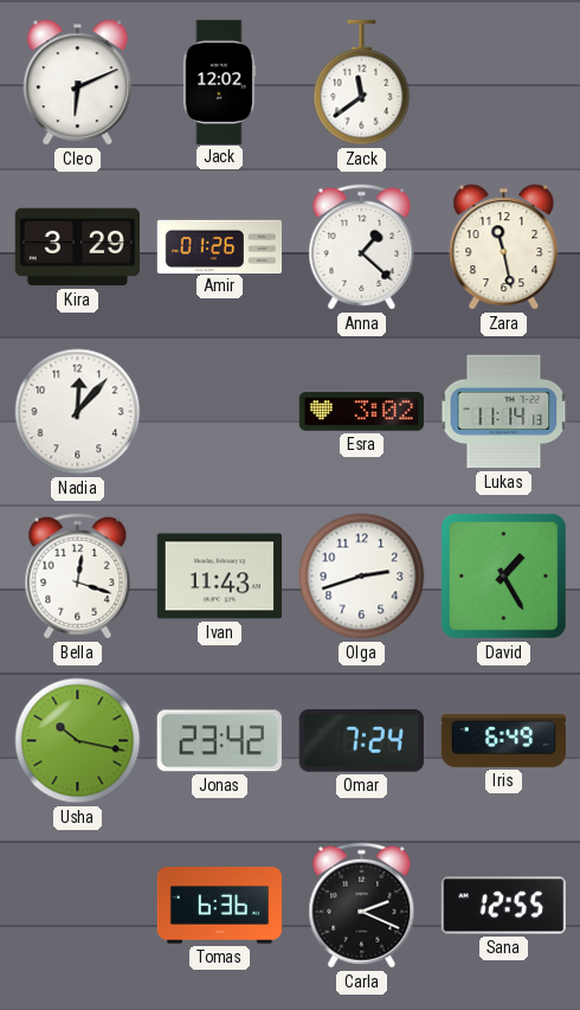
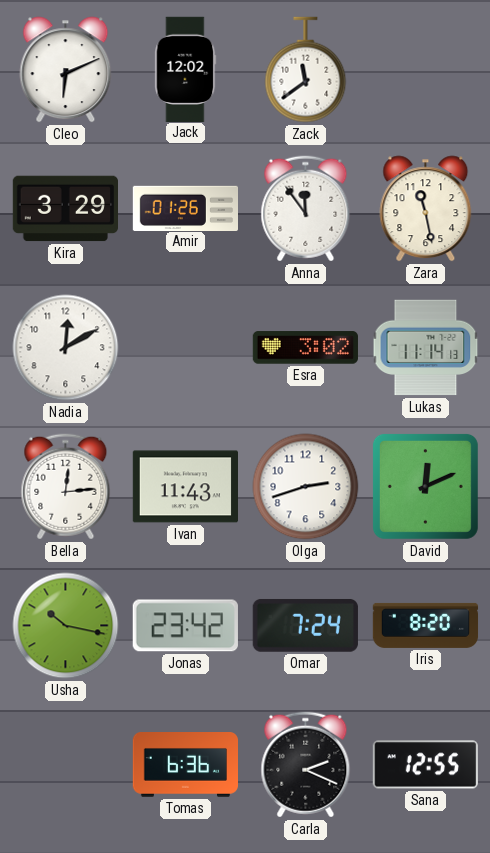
Anna: 1:22 -> 11:54 (306, 209)
Nadia: 12:07 -> 12:10 (66, 348)
Bella: 12:18 -> 12:14 (66, 487)
David: 1:25 -> 12:11 (425, 486)
Iris: 6:49 -> 8:20 (426, 625)
